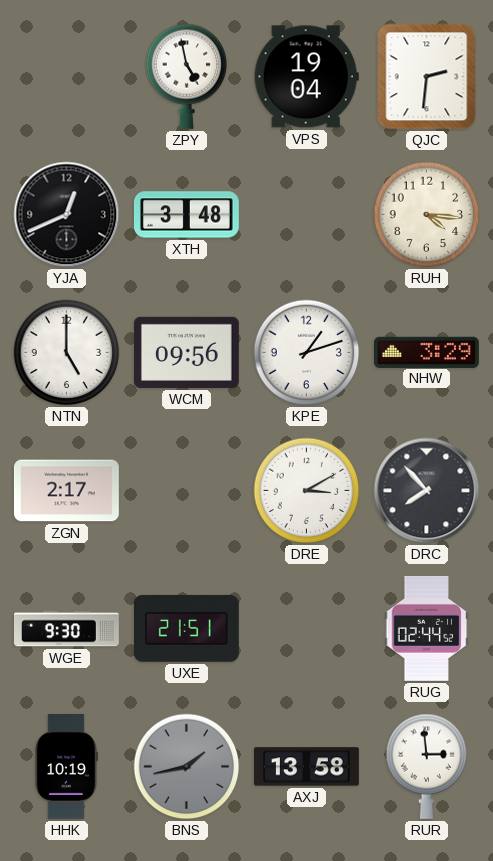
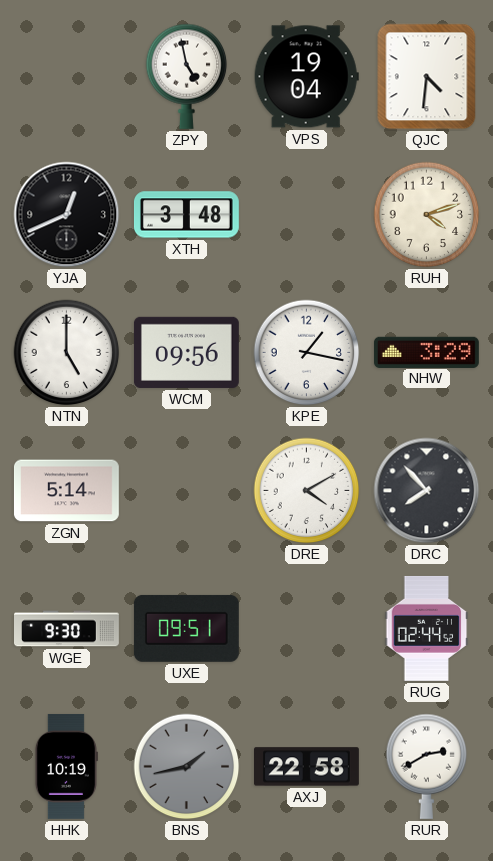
QJC: 2:31 -> 4:31 (427, 77)
RUH: 4:16 -> 4:12 (427, 215)
KPE: 1:12 -> 1:17 (307, 353)
ZGN: 2:17 -> 5:14 (66, 491)
DRE: 3:10 -> 4:10 (307, 491)
UXE: 21:51 -> 09:51 (186, 628)
AXJ: 13:58 -> 22:58 (307, 767)
RUR: 2:59 -> 2:40 (427, 766)
